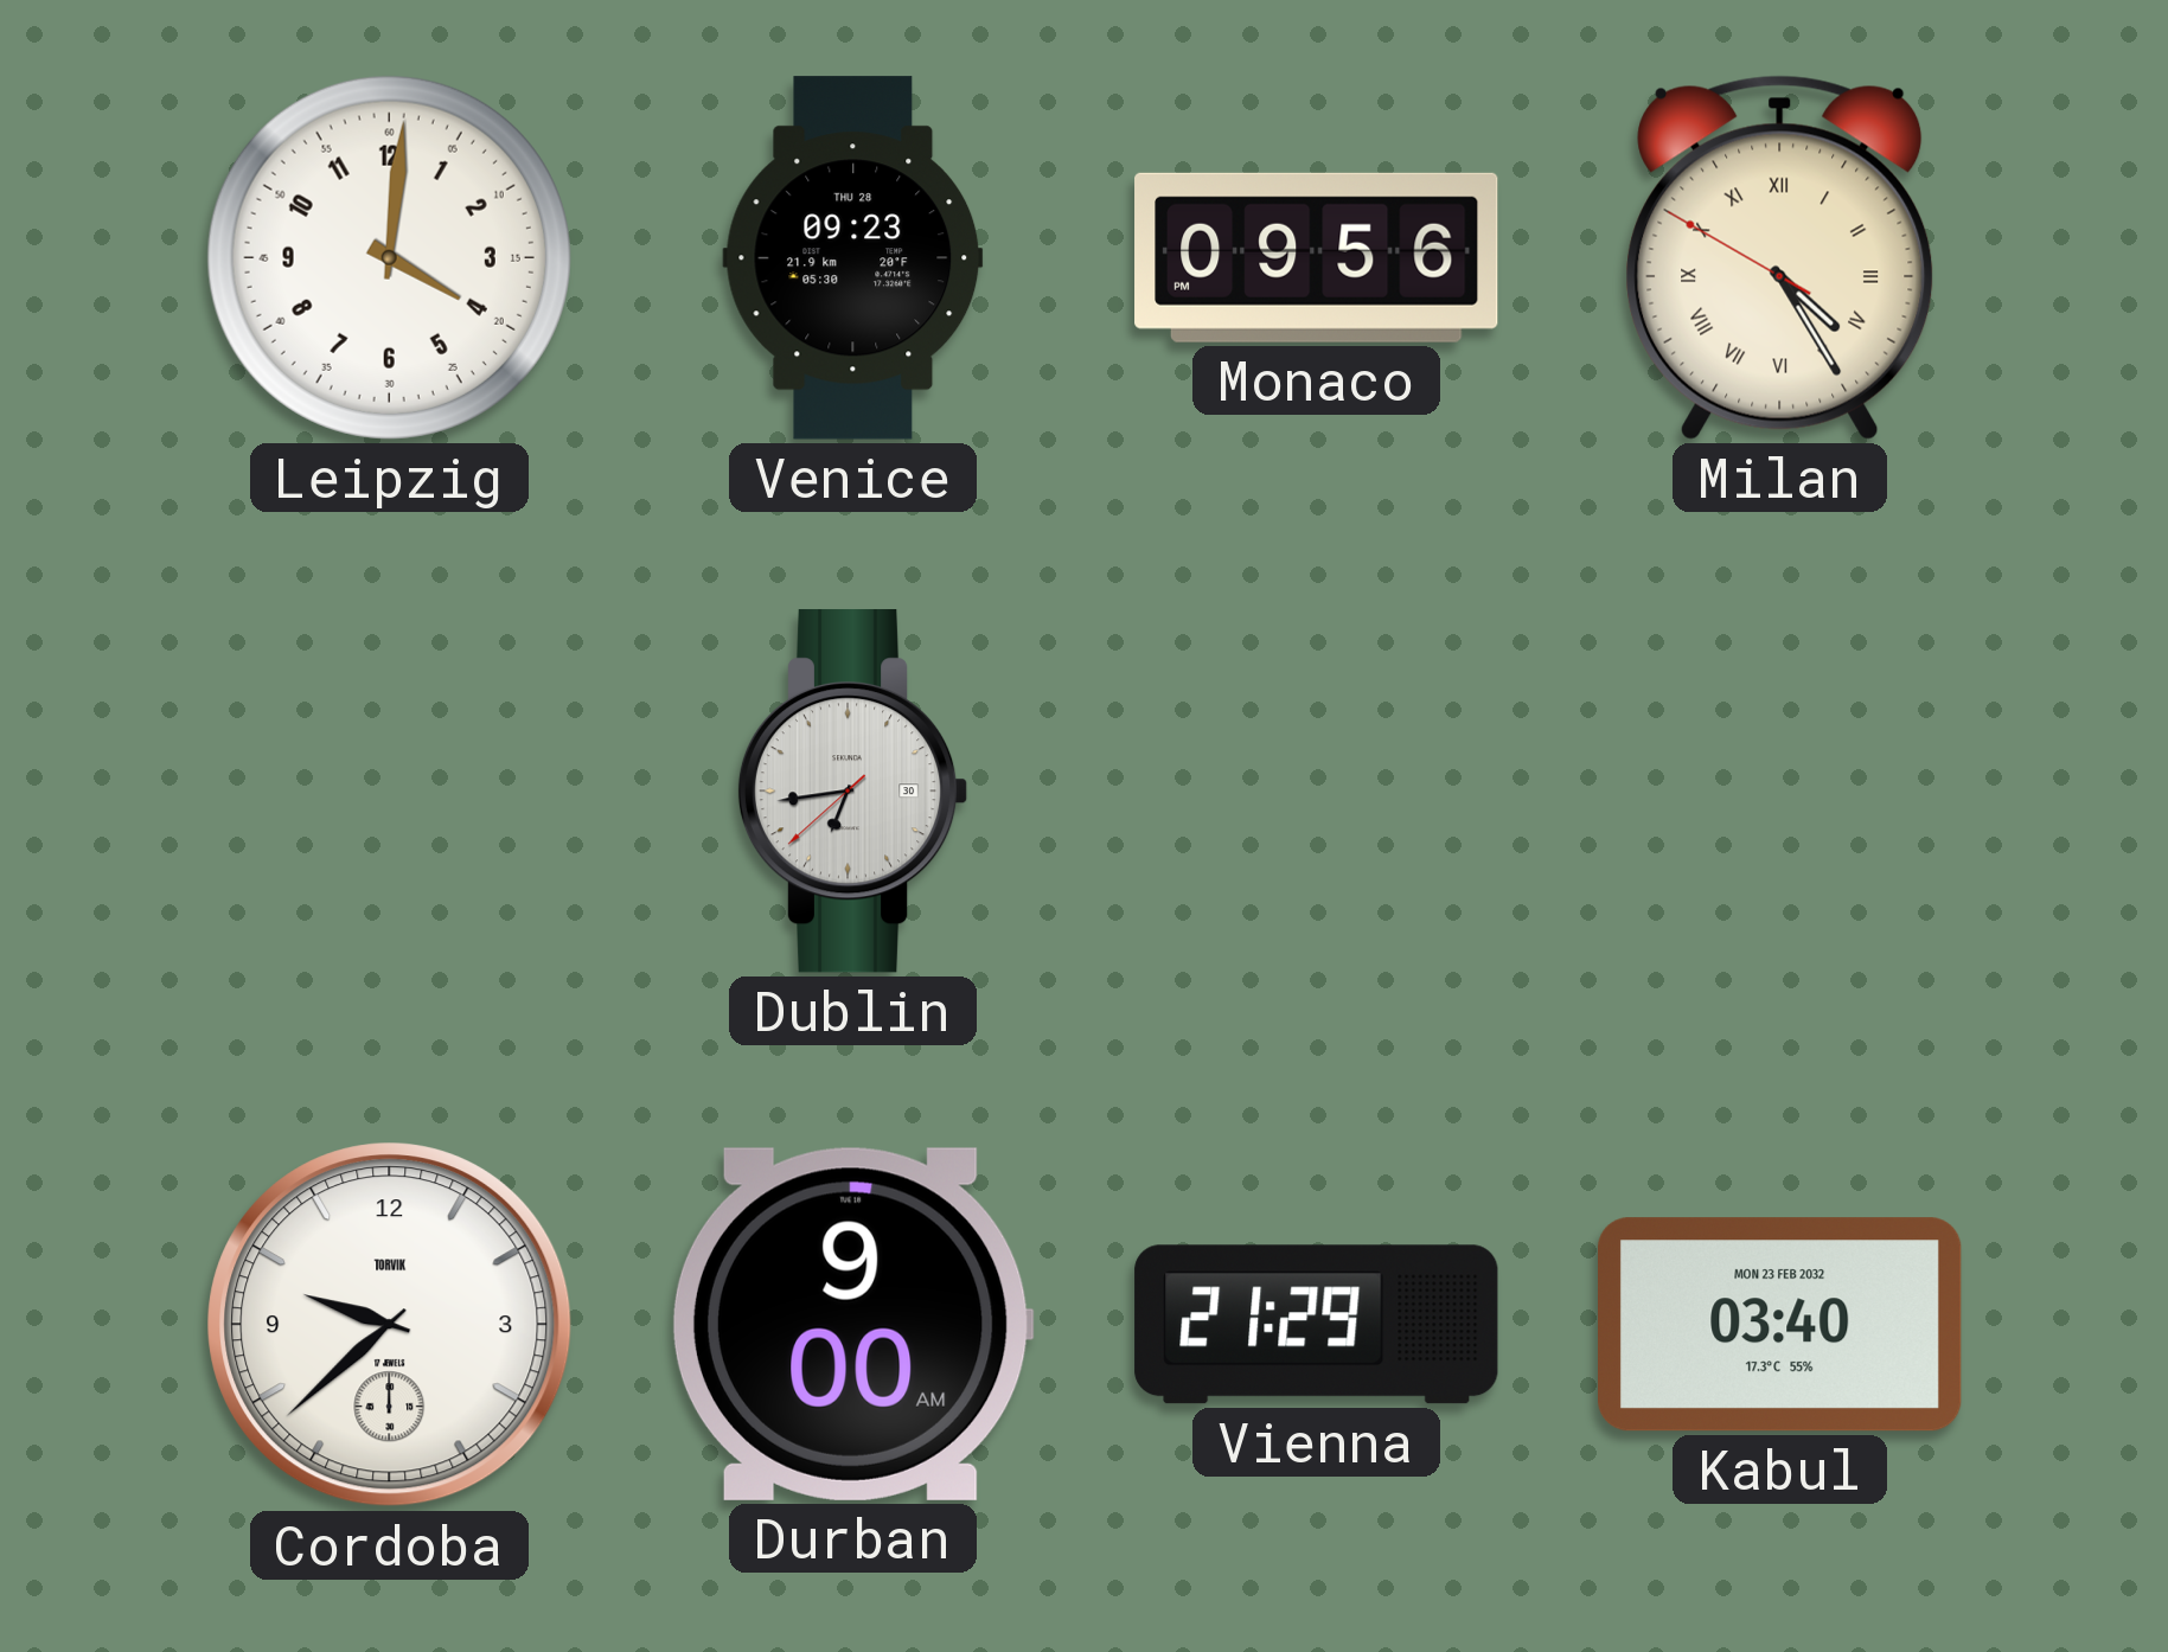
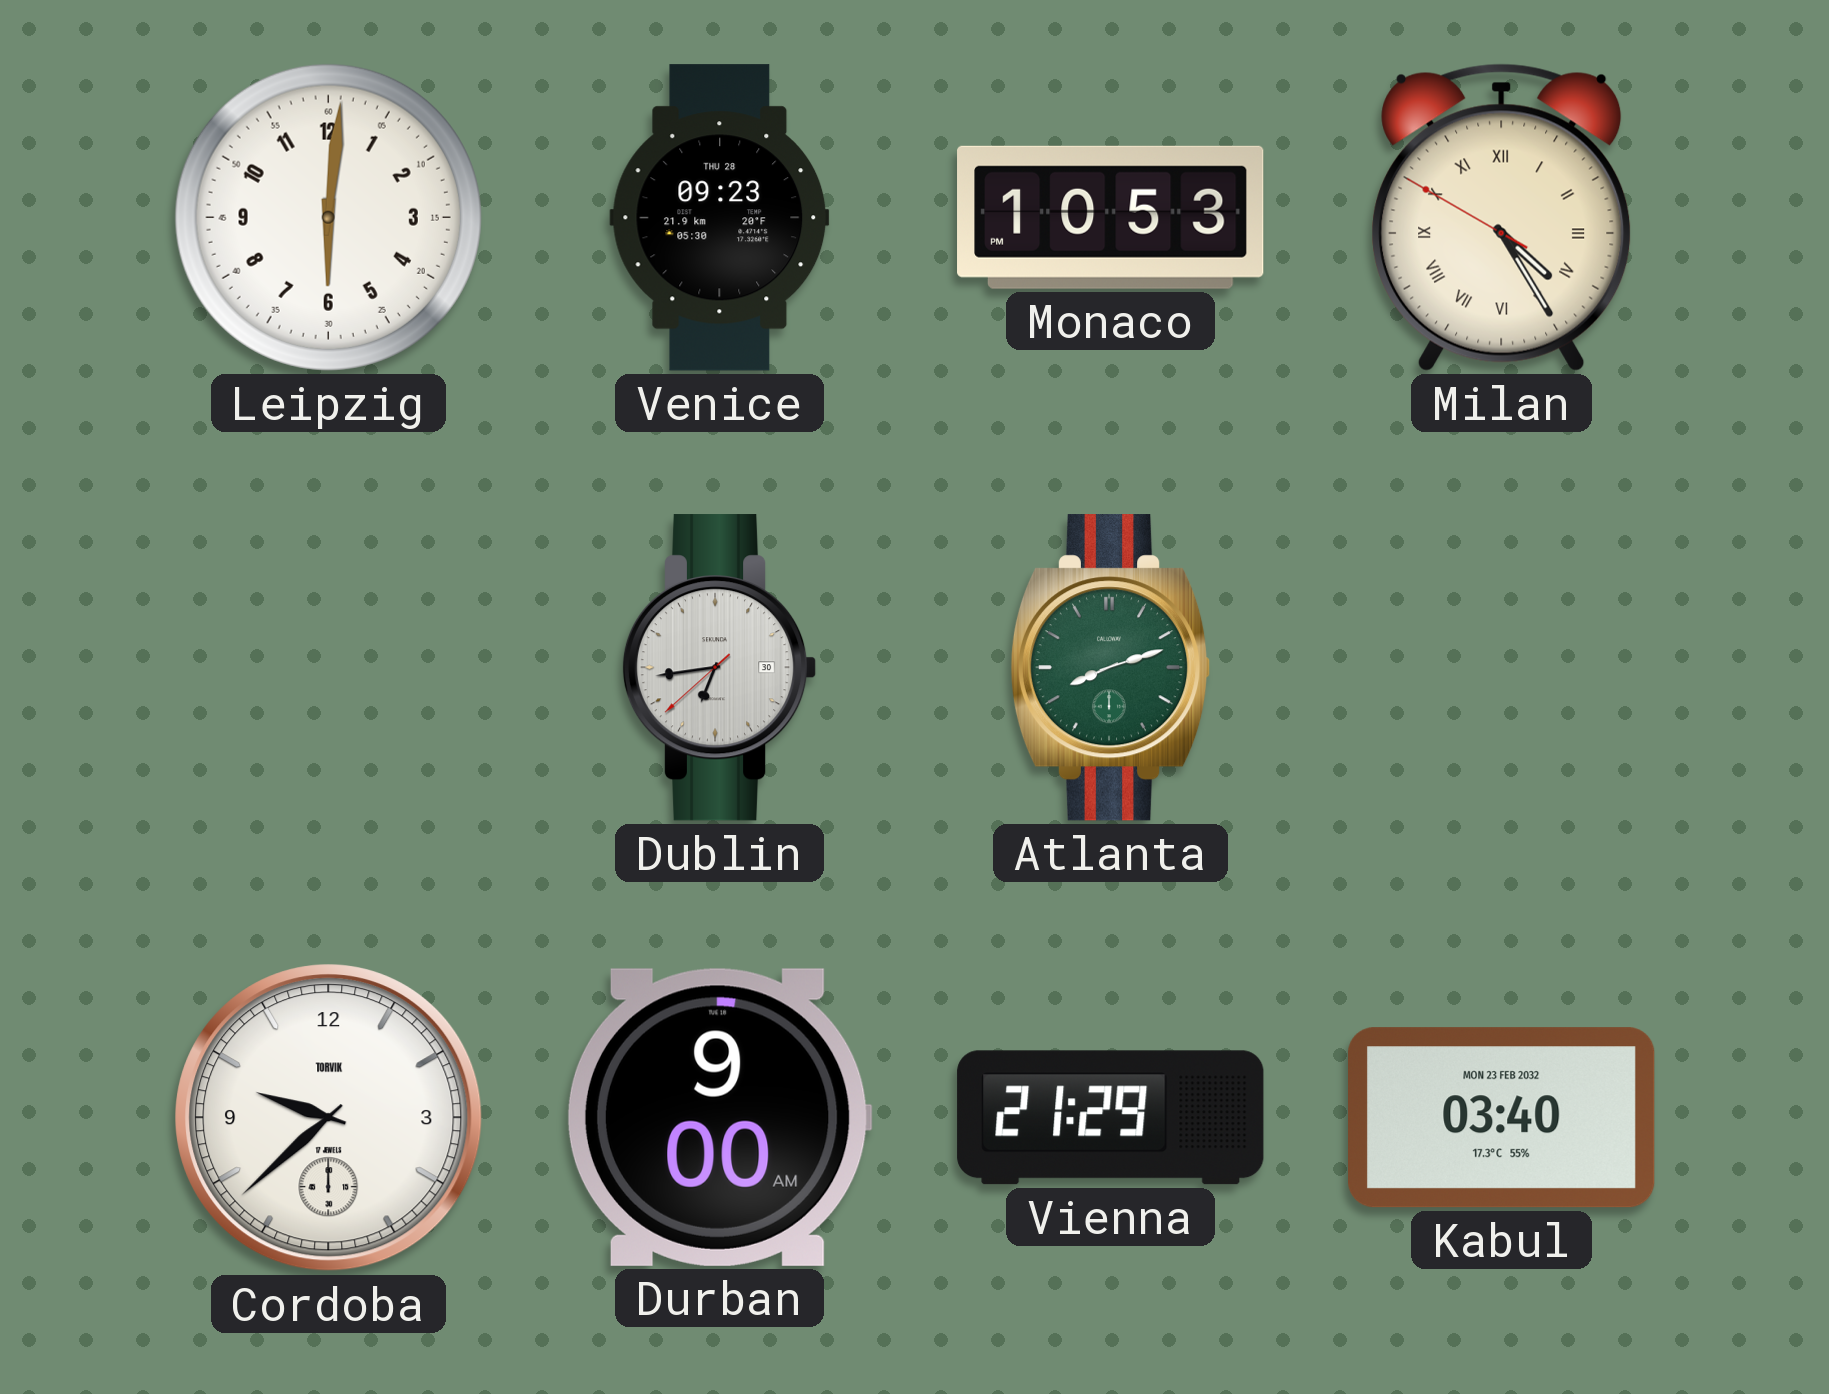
Leipzig: 4:01 -> 6:01 (328, 217)
Monaco: 09:56 -> 10:53 (1111, 217)
Atlanta: none -> 8:12 (1110, 668)
